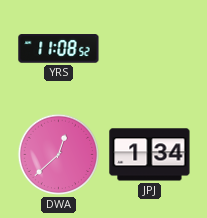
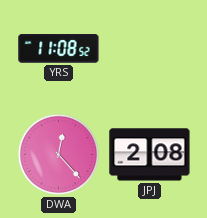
DWA: 12:38 -> 12:23 (59, 155)
JPJ: 1:34 -> 2:08 (150, 155)
